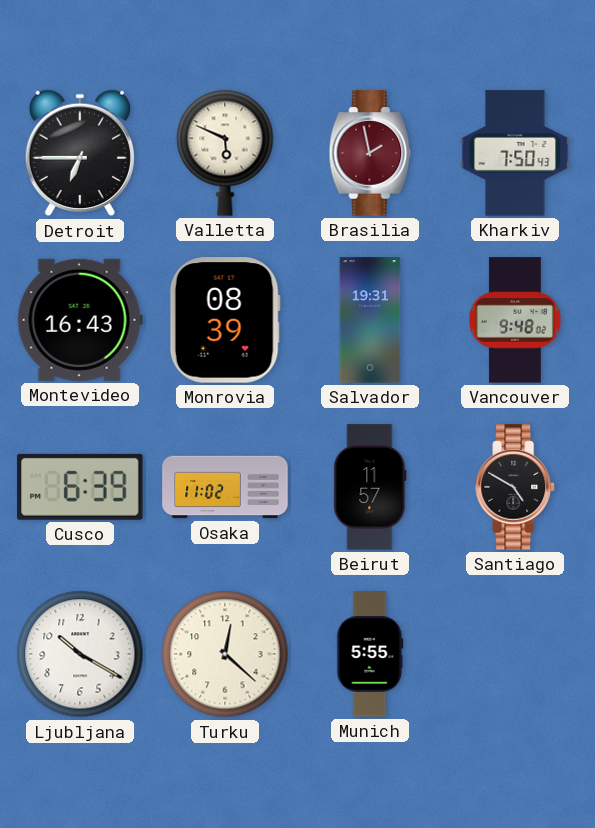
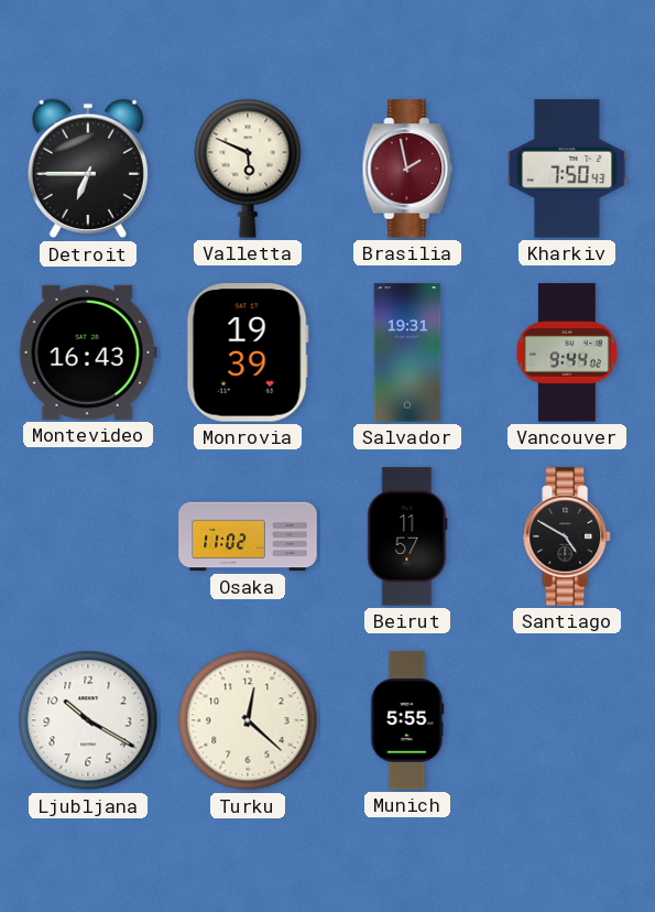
Monrovia: 08:39 -> 19:39 (248, 352)
Vancouver: 9:48 -> 9:44 (568, 352)
Cusco: 6:39 -> none (80, 487)
